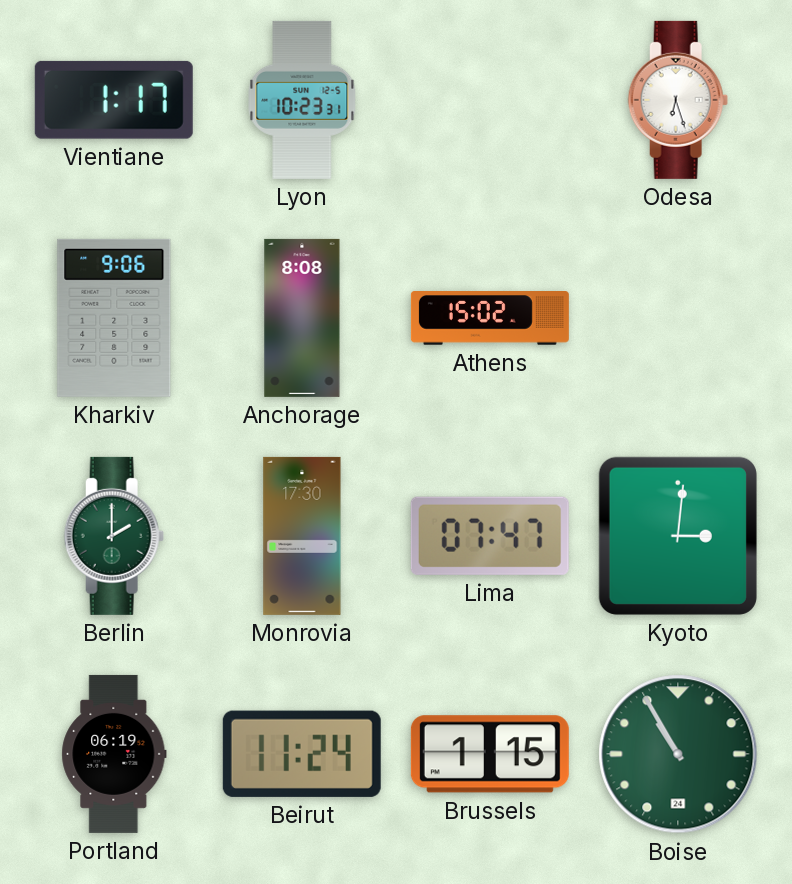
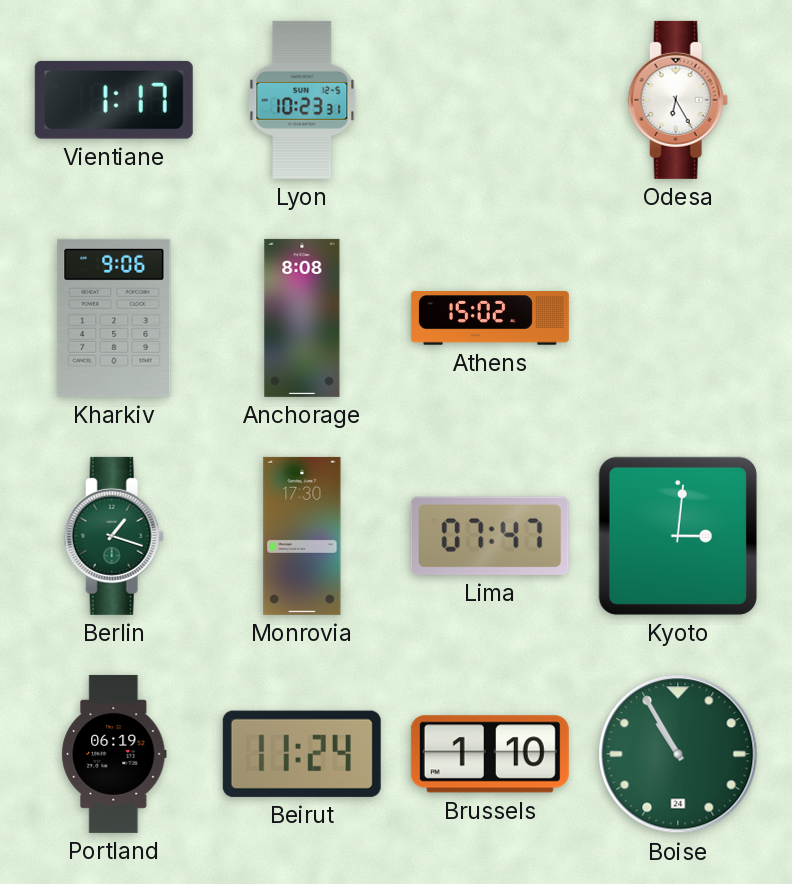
Odesa: 6:27 -> 6:25 (678, 100)
Berlin: 2:00 -> 1:18 (114, 536)
Brussels: 1:15 -> 1:10 (490, 754)
